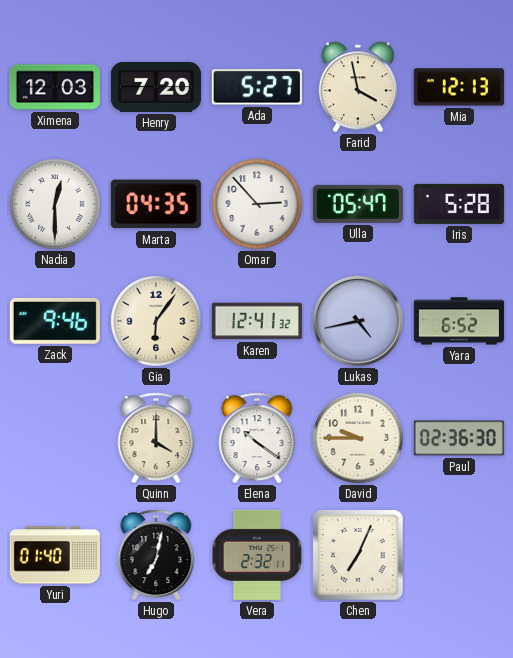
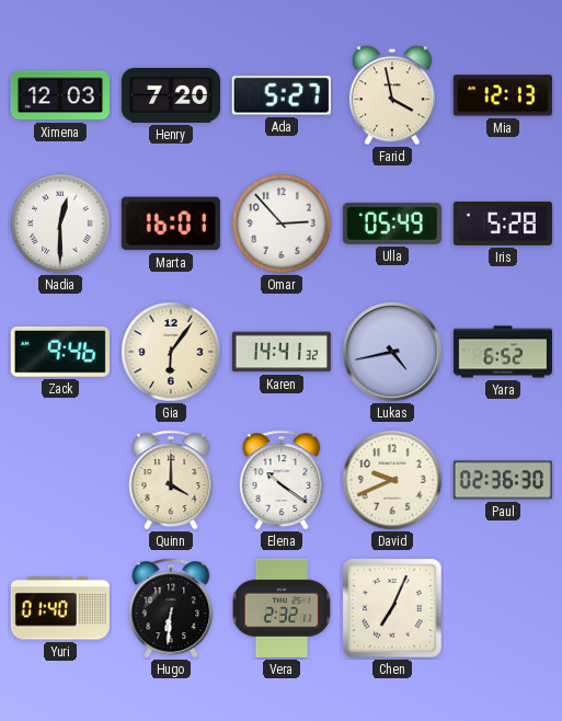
Marta: 04:35 -> 16:01 (171, 224)
Ulla: 05:47 -> 05:49 (392, 224)
Karen: 12:41 -> 14:41 (282, 352)
David: 9:45 -> 9:41 (392, 480)
Hugo: 7:02 -> 6:31 (171, 608)
